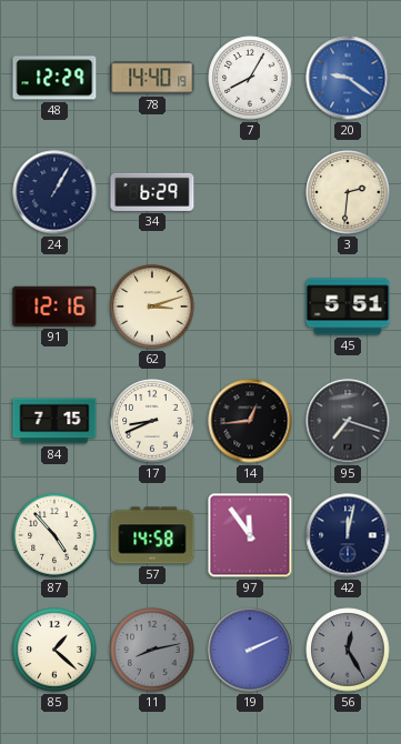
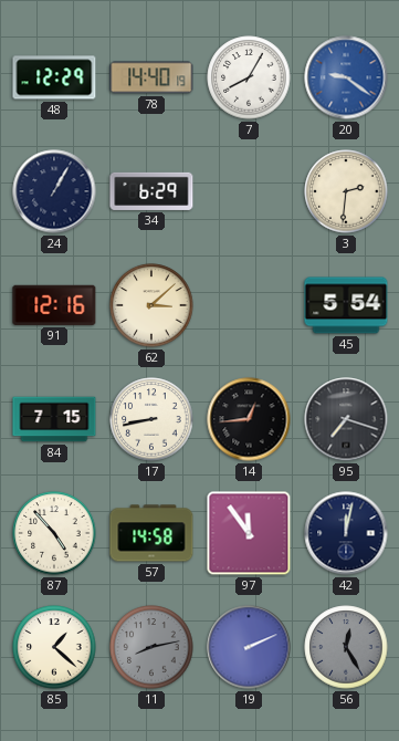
62: 3:12 -> 3:08 (151, 305)
45: 5:51 -> 5:54 (346, 305)
17: 8:41 -> 8:43 (151, 419)
